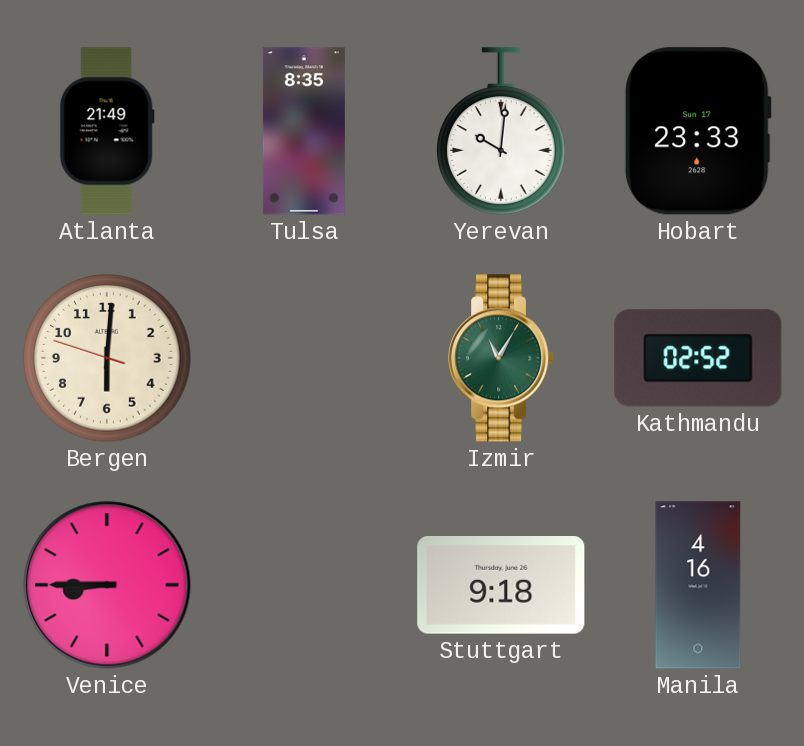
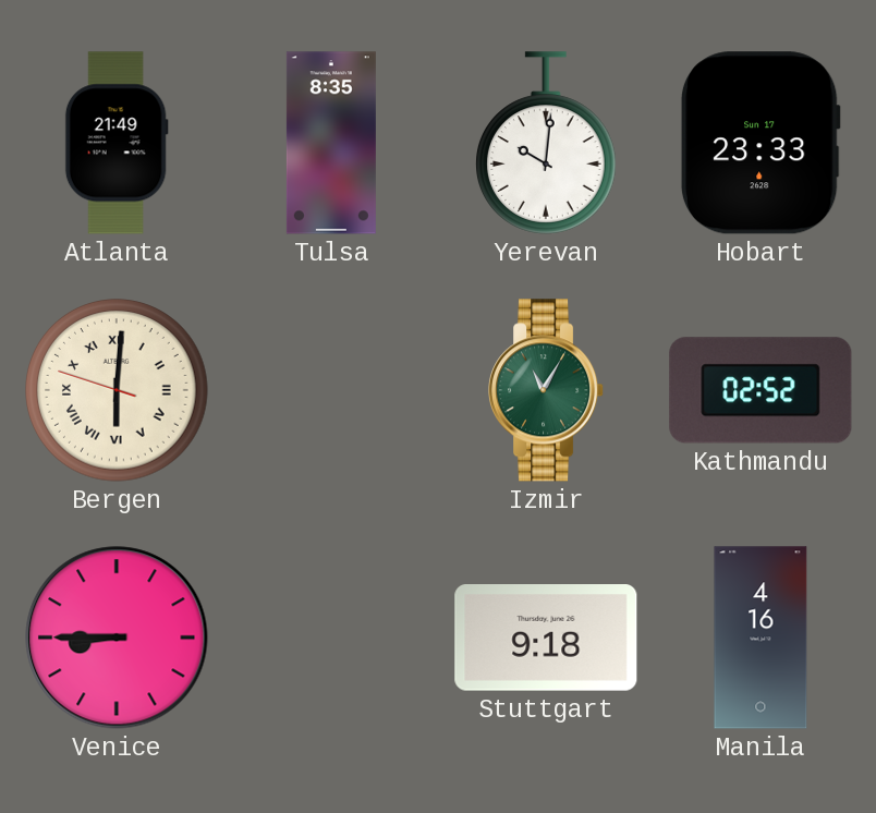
Bergen numerals: Arabic -> Roman (117, 390)
